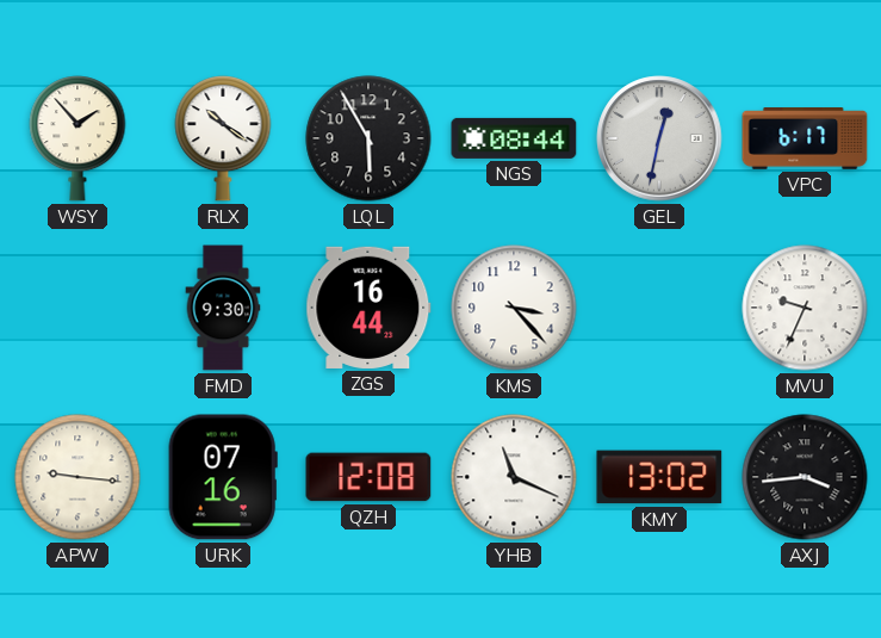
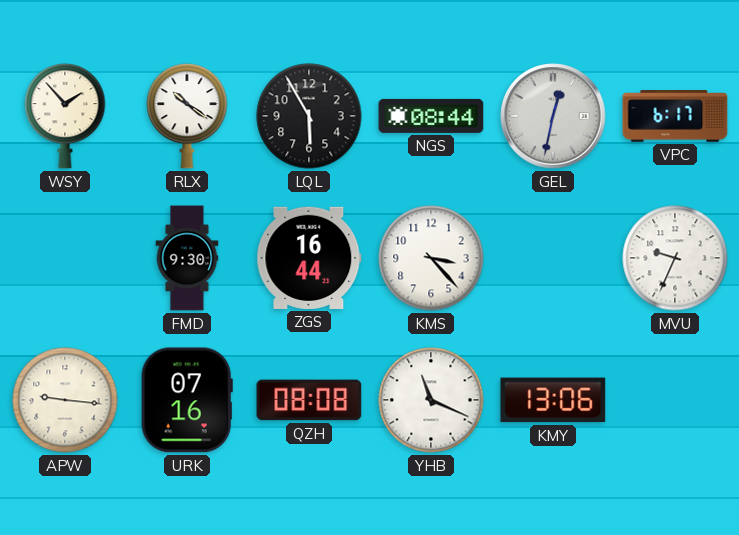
QZH: 12:08 -> 08:08 (309, 400)
KMY: 13:02 -> 13:06 (553, 400)
AXJ: 3:44 -> none (805, 477)
